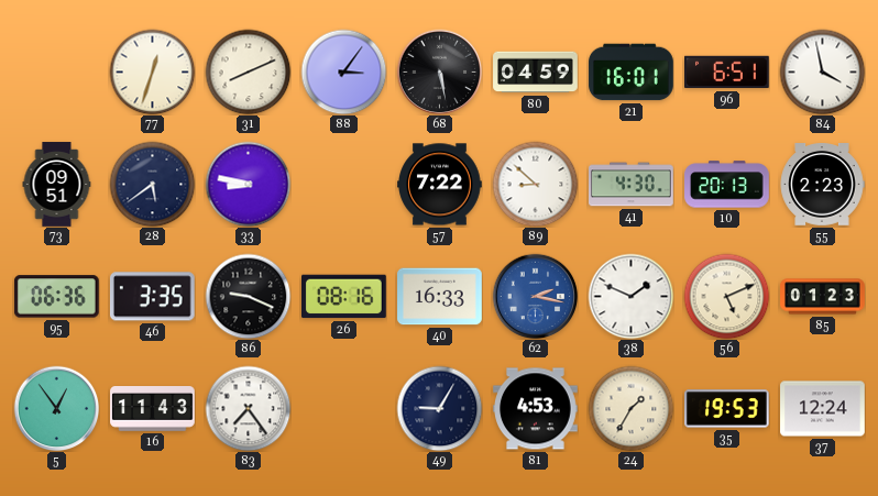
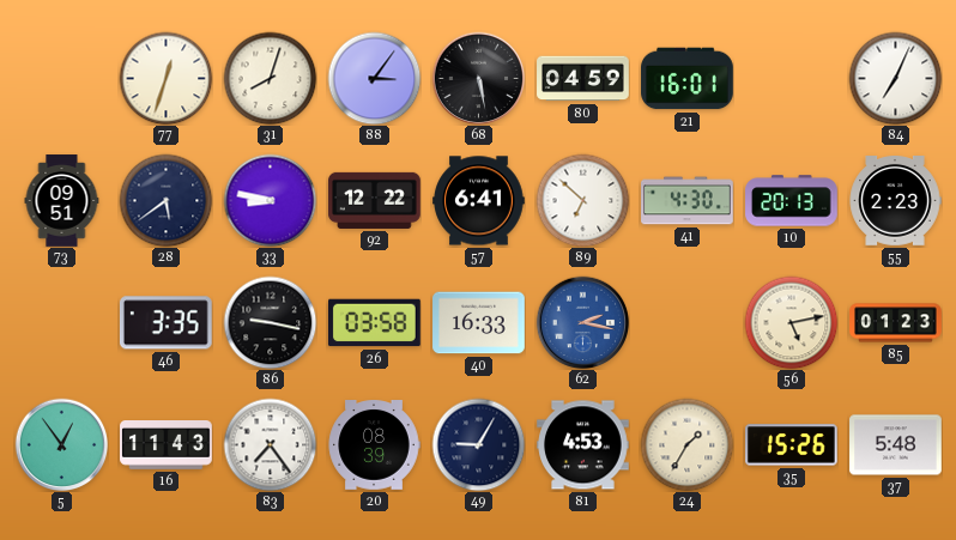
31: 8:11 -> 8:03 (270, 78)
96: 6:51 -> none (727, 73)
84: 3:58 -> 7:04 (895, 78)
92: none -> 12:22 (375, 200)
57: 7:22 -> 6:41 (479, 201)
89: 8:52 -> 6:52 (582, 200)
95: 06:36 -> none (56, 297)
86: 9:19 -> 9:17 (270, 322)
26: 08:16 -> 03:58 (375, 323)
38: 1:49 -> none (630, 296)
56: 5:11 -> 5:13 (791, 322)
20: none -> 08:39 (374, 445)
35: 19:53 -> 15:26 (792, 445)
37: 12:24 -> 5:48 (896, 445)
